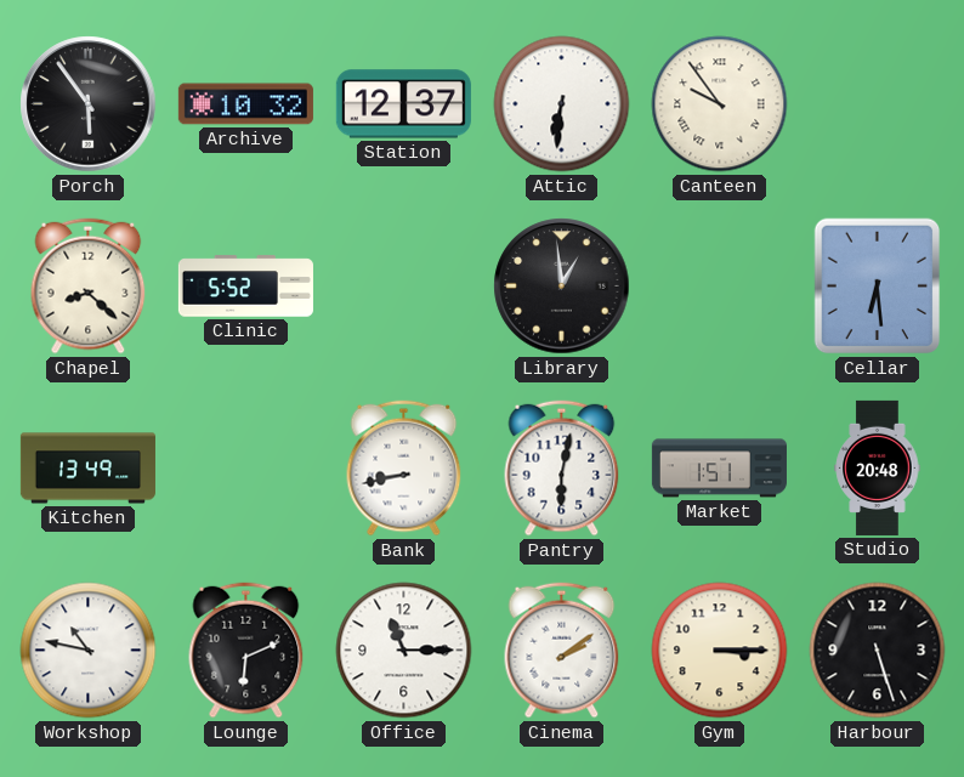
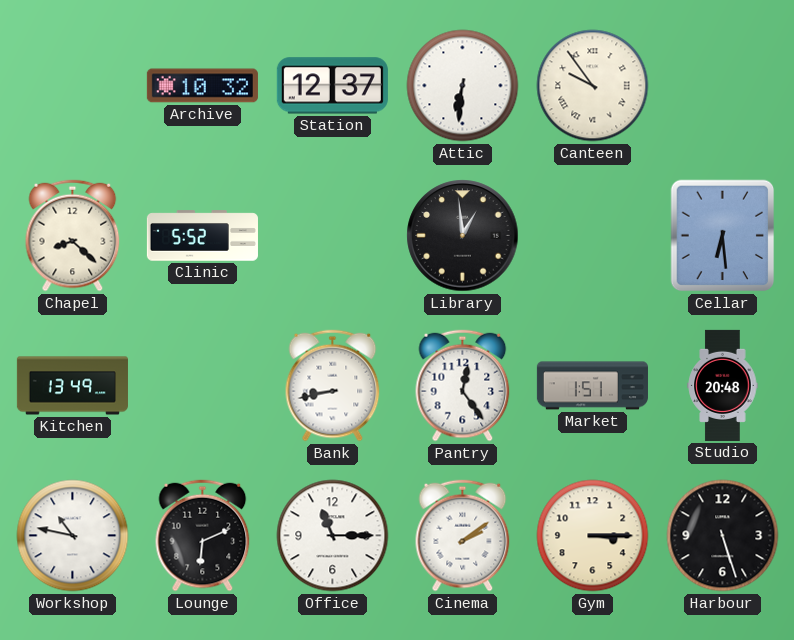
Porch: 5:54 -> none (89, 104)
Pantry: 6:02 -> 12:24 (463, 386)
